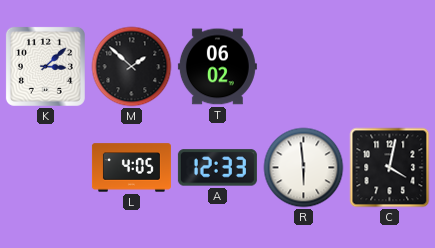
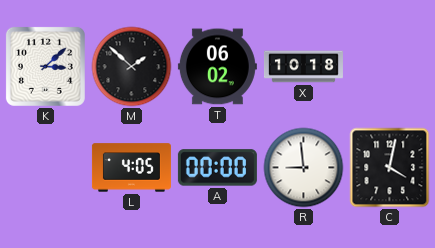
X: none -> 10:18 (303, 67)
A: 12:33 -> 00:00 (217, 168)
R: 5:59 -> 8:59 (304, 168)
